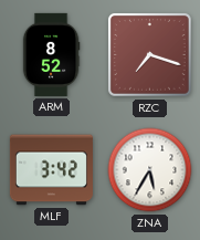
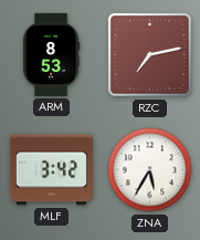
ARM: 8:52 -> 8:53 (51, 54)
RZC: 7:18 -> 7:13 (150, 55)
